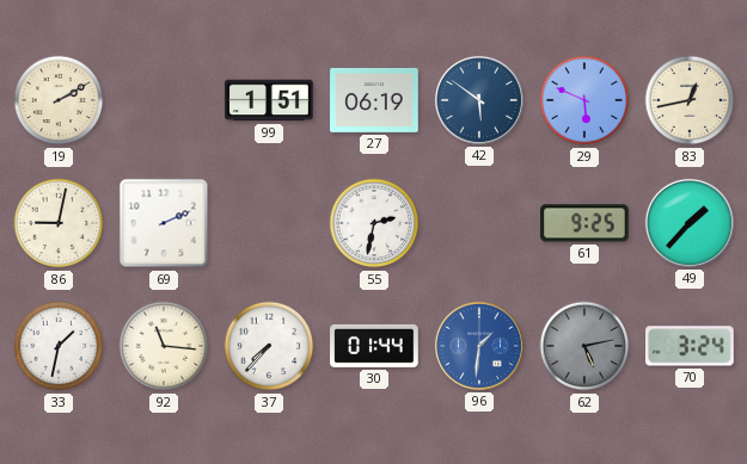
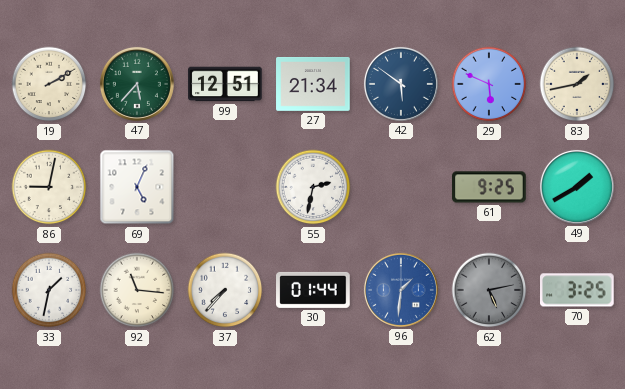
47: none -> 5:37 (137, 84)
99: 1:51 -> 12:51 (225, 84)
27: 06:19 -> 21:34 (313, 85)
83: 12:43 -> 1:43 (577, 84)
69: 2:11 -> 5:04 (137, 187)
49: 1:37 -> 1:40 (577, 187)
70: 3:24 -> 3:25 (578, 290)
